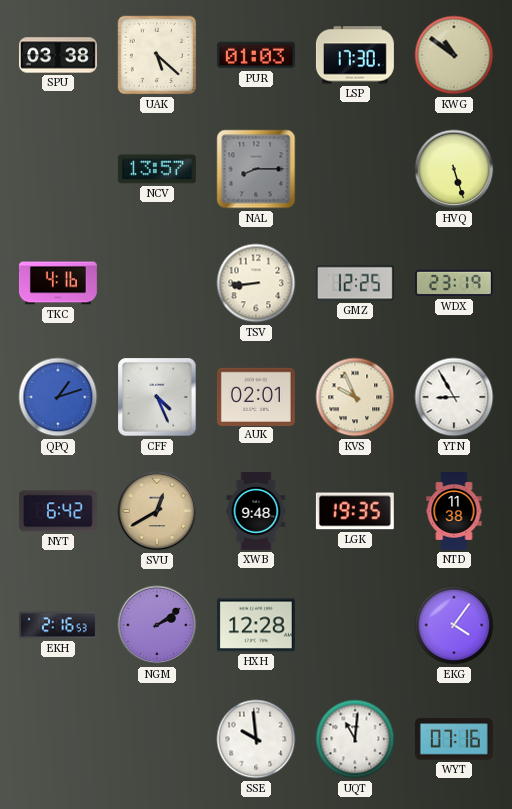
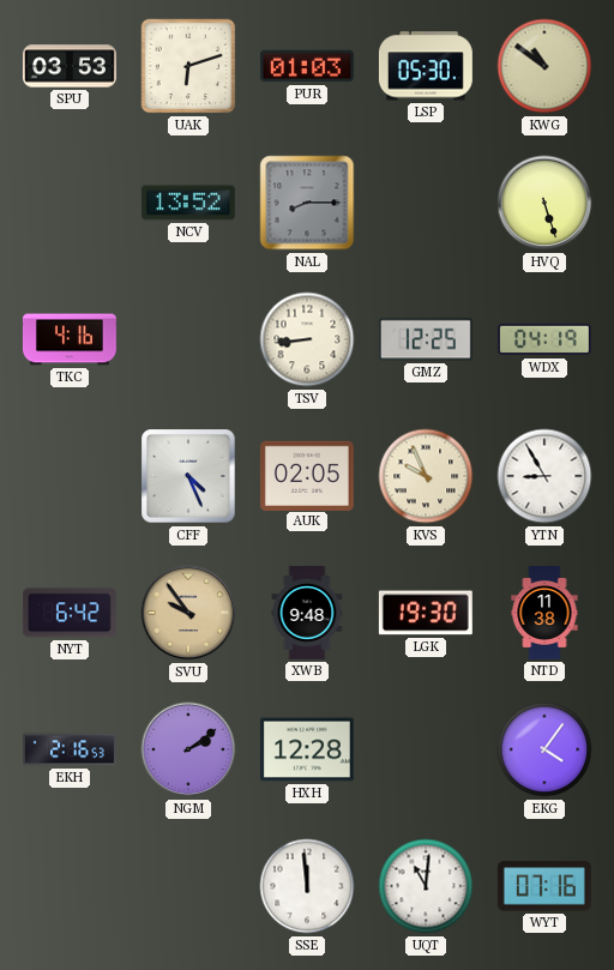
SPU: 03:38 -> 03:53 (70, 66)
UAK: 5:22 -> 6:12 (188, 66)
LSP: 17:30 -> 05:30 (426, 66)
NCV: 13:57 -> 13:52 (188, 203)
WDX: 23:19 -> 04:19 (544, 339)
QPQ: 1:12 -> none (58, 397)
AUK: 02:01 -> 02:05 (307, 475)
SVU: 12:40 -> 9:54 (188, 613)
LGK: 19:35 -> 19:30 (426, 613)
SSE: 9:59 -> 11:59 (307, 886)
